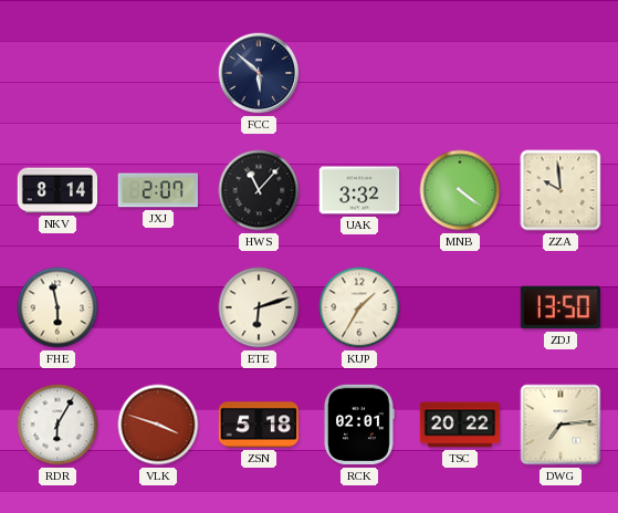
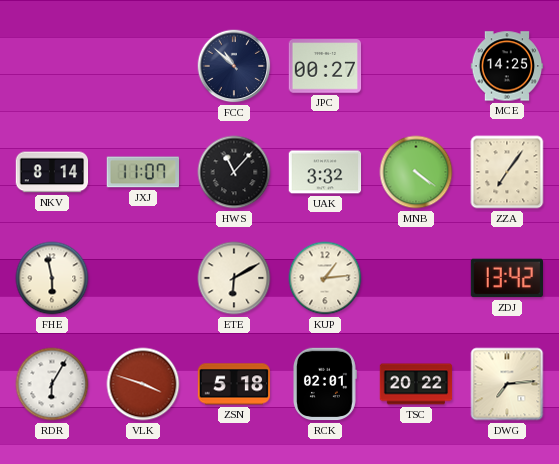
FCC: 5:52 -> 10:52 (234, 66)
JPC: none -> 00:27 (325, 66)
MCE: none -> 14:25 (507, 66)
JXJ: 2:07 -> 11:07 (142, 172)
ZZA: 9:59 -> 7:06 (507, 172)
ETE: 6:12 -> 6:10 (234, 278)
KUP: 1:35 -> 1:14 (325, 278)
ZDJ: 13:50 -> 13:42 (506, 278)
